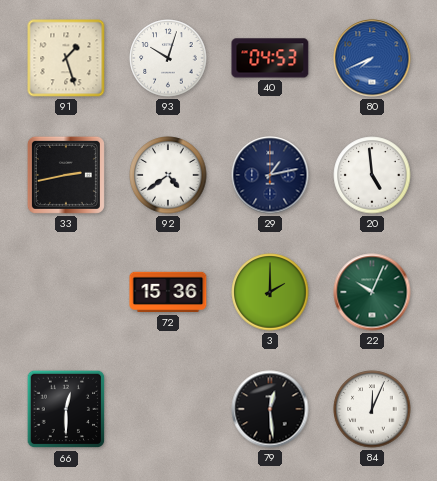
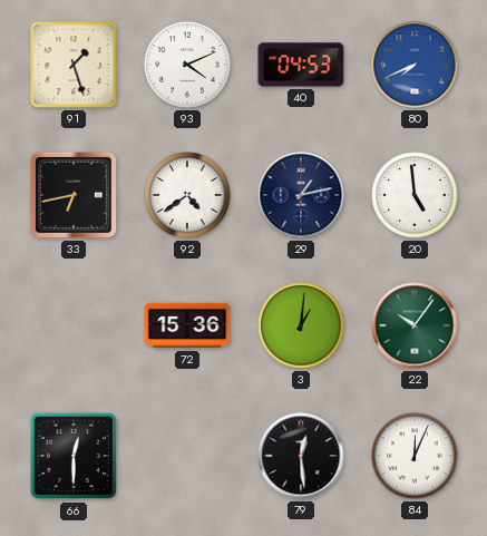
93: 10:03 -> 4:11 (187, 65)
33: 2:43 -> 6:43 (74, 195)
3: 2:00 -> 1:01 (301, 325)
22: 10:04 -> 10:06 (415, 325)
